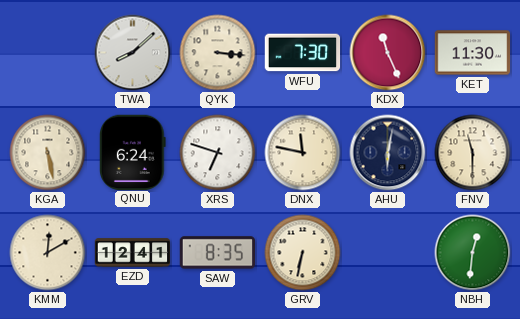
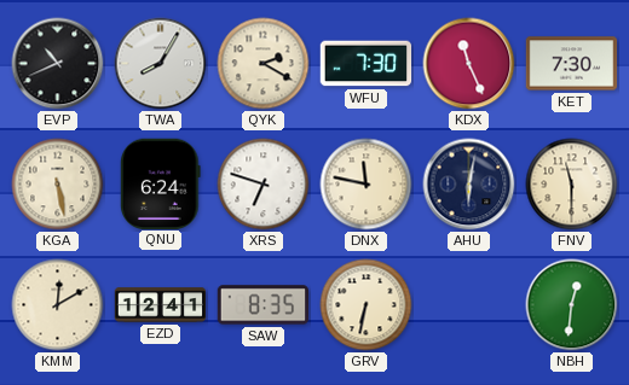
EVP: none -> 10:41 (58, 64)
TWA: 8:08 -> 8:05 (161, 64)
QYK: 3:16 -> 2:20 (264, 64)
KET: 11:30 -> 7:30 (572, 64)
